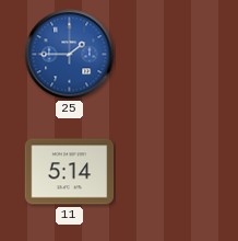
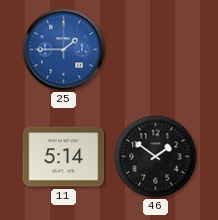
46: none -> 1:51 (156, 157)
